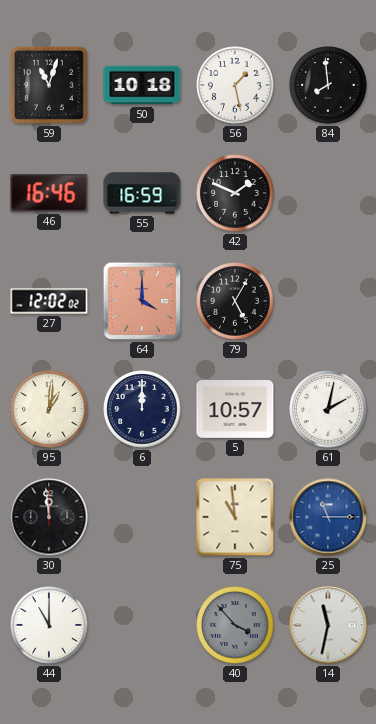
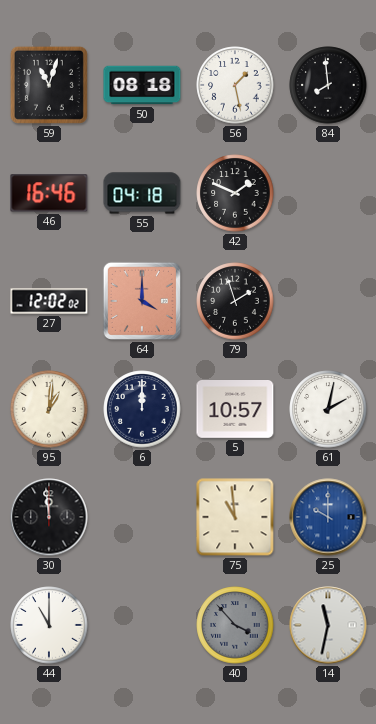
50: 10:18 -> 08:18 (142, 85)
55: 16:59 -> 04:18 (142, 193)
79: 5:05 -> 1:57 (235, 301)
25: 11:15 -> 10:00 (328, 517)
